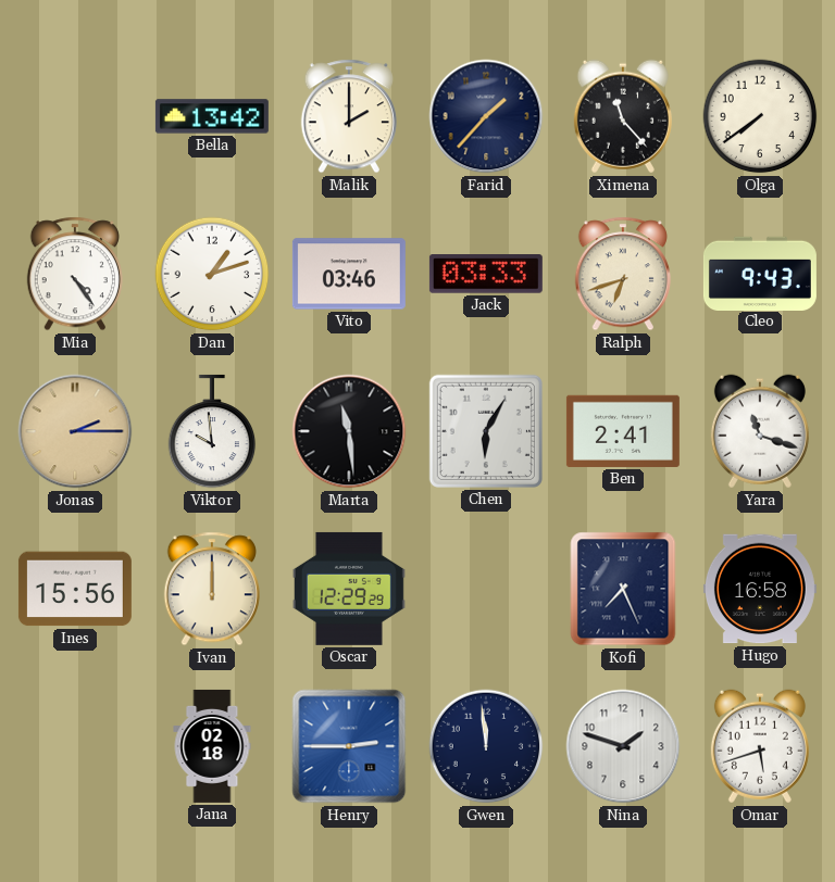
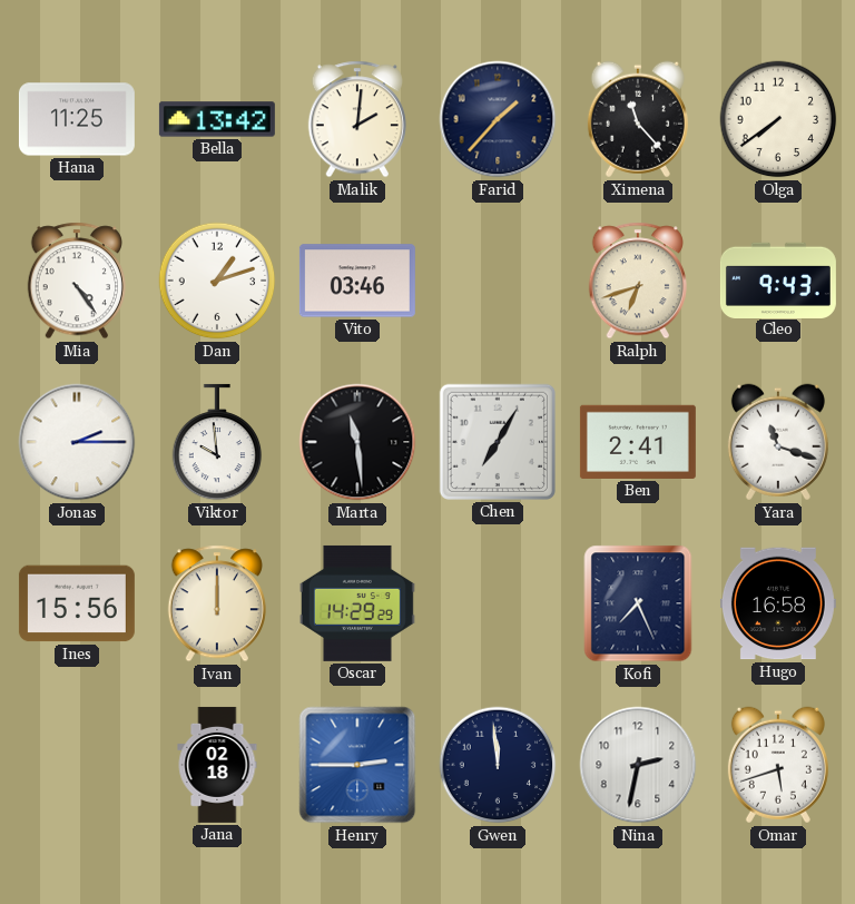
Hana: none -> 11:25 (77, 119)
Malik: 2:00 -> 2:01 (356, 119)
Jack: 03:33 -> none (486, 275)
Jonas dial: champagne -> white (77, 442)
Chen: 6:05 -> 7:05 (498, 442)
Oscar: 12:29 -> 14:29 (357, 603)
Nina: 1:48 -> 2:32 (638, 765)
